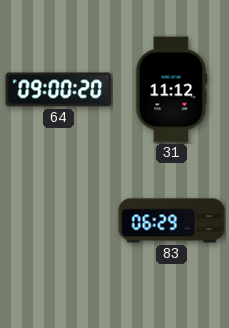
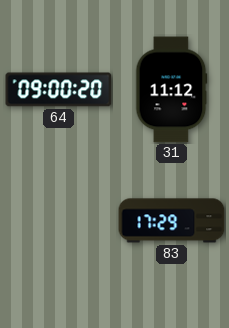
83: 06:29 -> 17:29 (172, 221)
